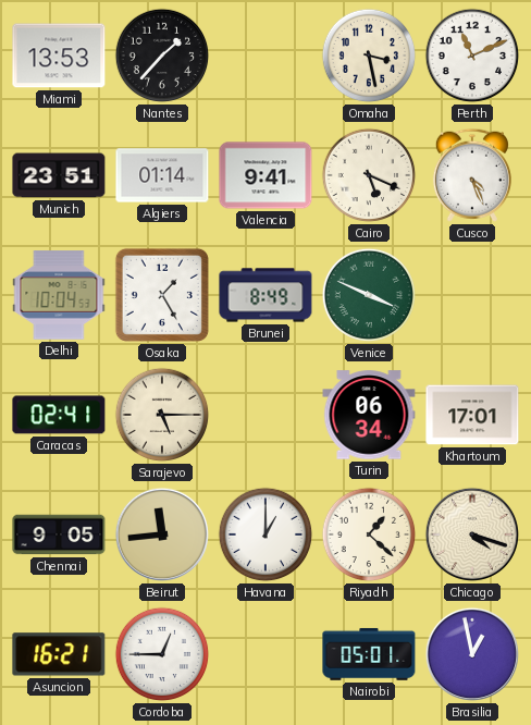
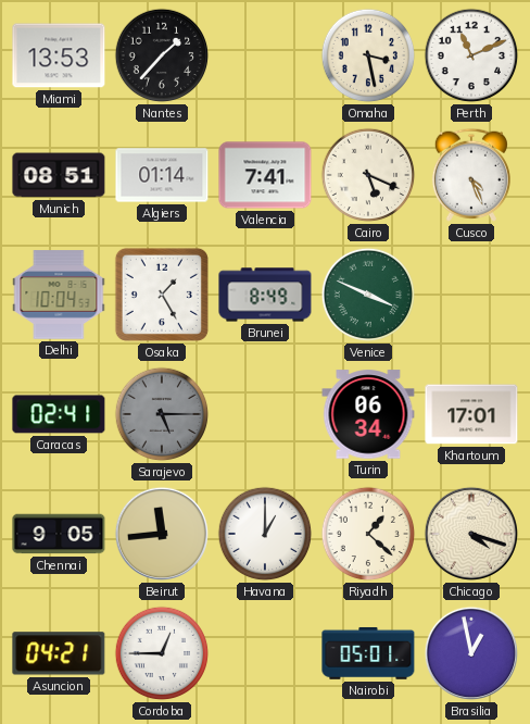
Munich: 23:51 -> 08:51 (59, 175)
Valencia: 9:41 -> 7:41 (265, 175)
Sarajevo dial: cream -> grey (162, 414)
Asuncion: 16:21 -> 04:21 (59, 653)
